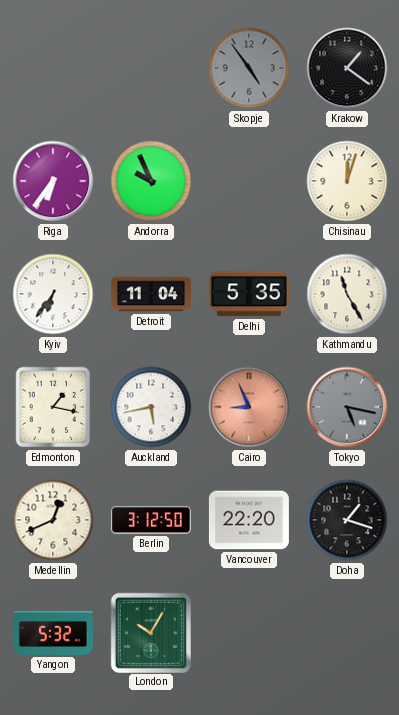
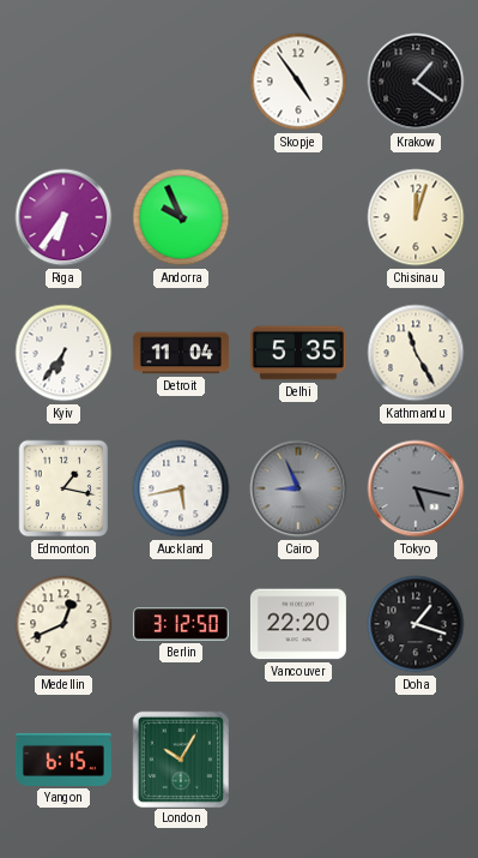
Skopje dial: grey -> white (298, 82)
Cairo dial: salmon -> grey (298, 488)
Yangon: 5:32 -> 6:15 (63, 760)
